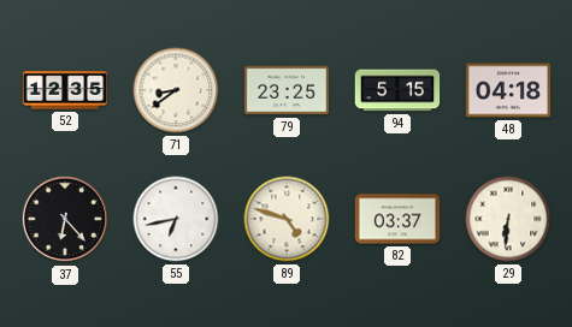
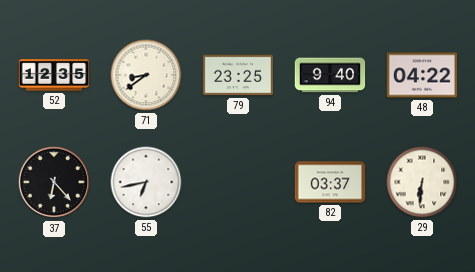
94: 5:15 -> 9:40 (330, 75)
48: 04:18 -> 04:22 (422, 75)
89: 4:48 -> none (287, 219)
